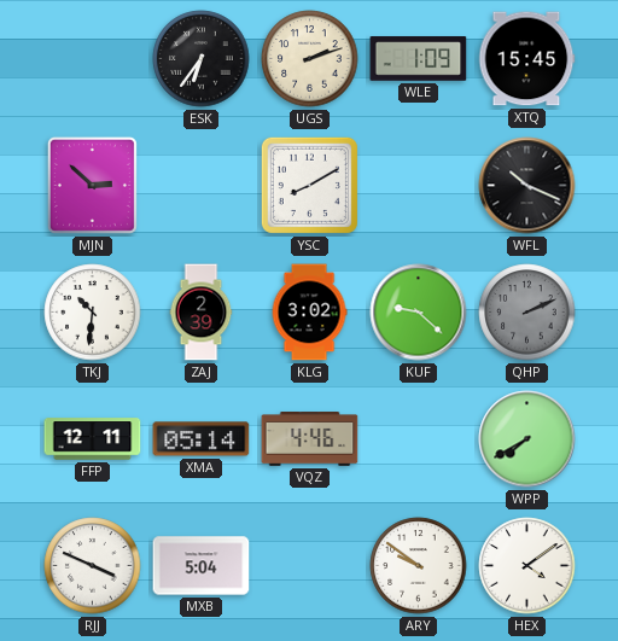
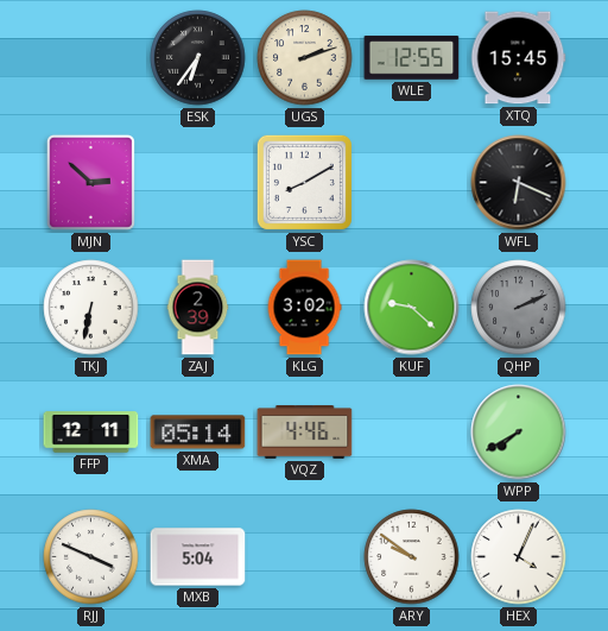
WLE: 1:09 -> 12:55 (412, 58)
WFL: 10:19 -> 6:19 (519, 183)
TKJ: 10:31 -> 6:32 (91, 308)
HEX: 4:09 -> 4:04 (519, 557)
